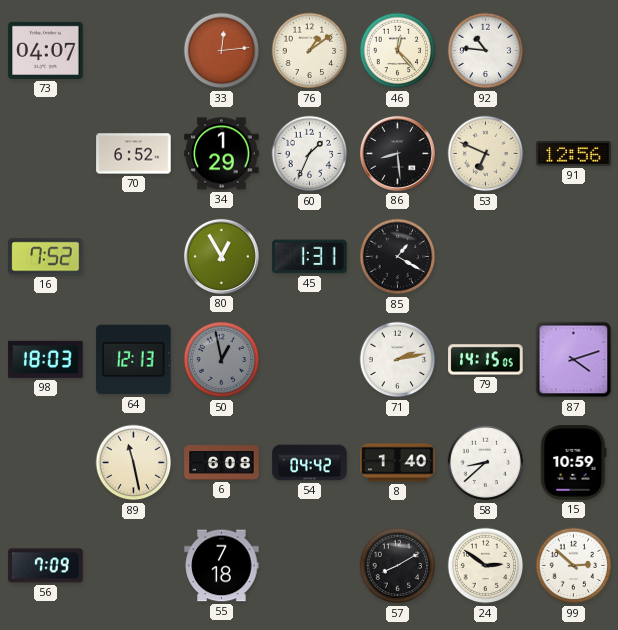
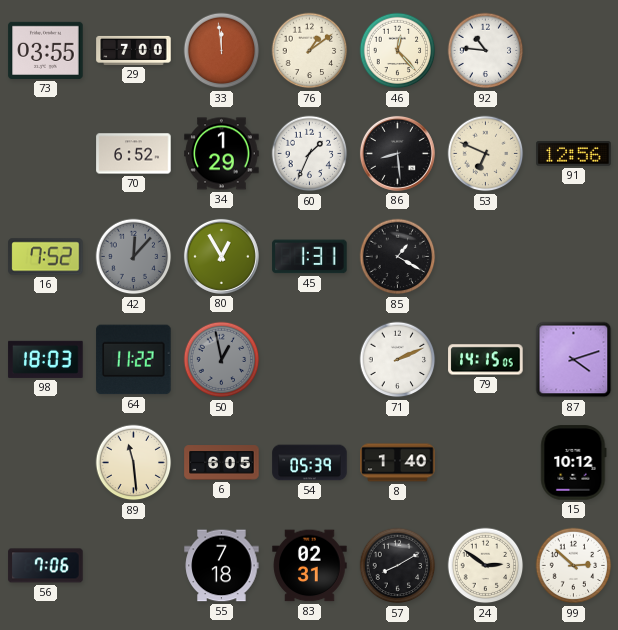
73: 04:07 -> 03:55 (46, 50)
29: none -> 7:00 (134, 50)
33: 12:14 -> 11:59 (222, 51)
42: none -> 12:07 (134, 257)
64: 12:13 -> 11:22 (134, 360)
71: 2:13 -> 2:11 (398, 360)
89: 11:28 -> 11:29 (134, 463)
6: 6:08 -> 6:05 (222, 463)
54: 04:42 -> 05:39 (310, 463)
58: 8:38 -> none (486, 463)
15: 10:59 -> 10:12 (574, 463)
56: 7:09 -> 7:06 (46, 566)
83: none -> 02:31 (310, 566)
